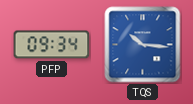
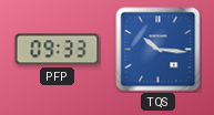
PFP: 09:34 -> 09:33 (58, 50)
